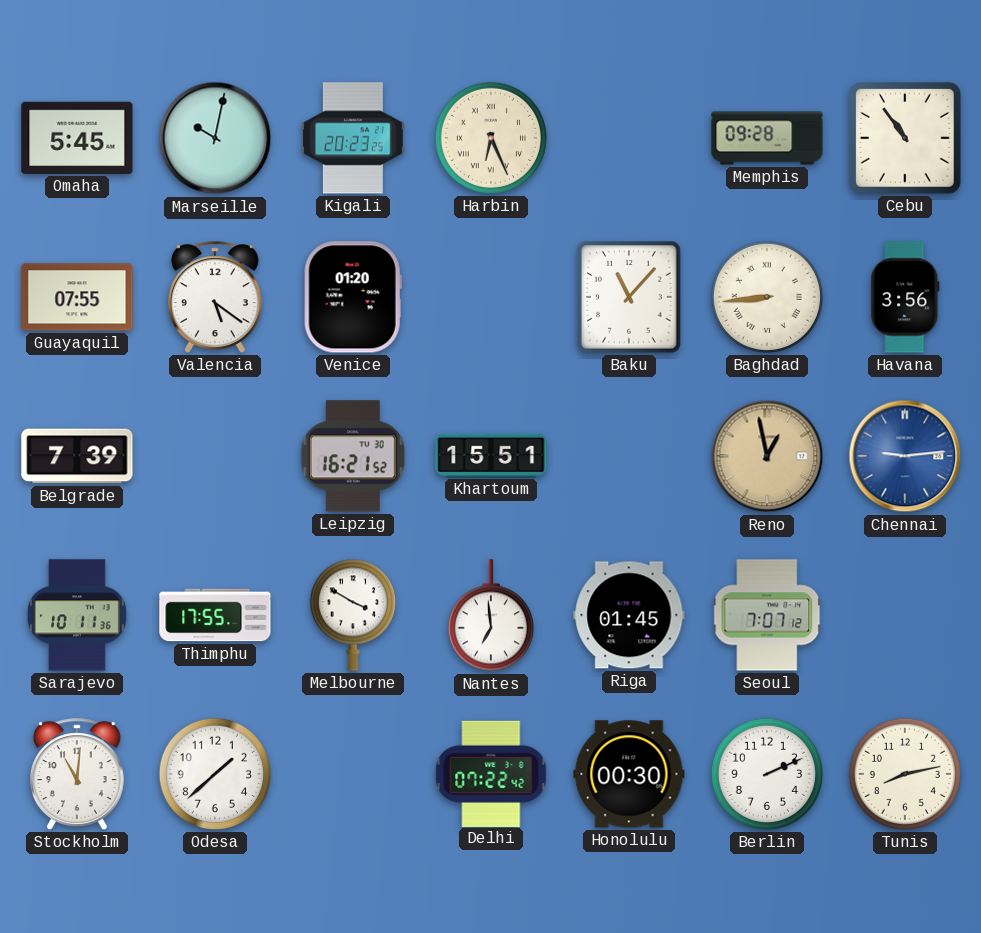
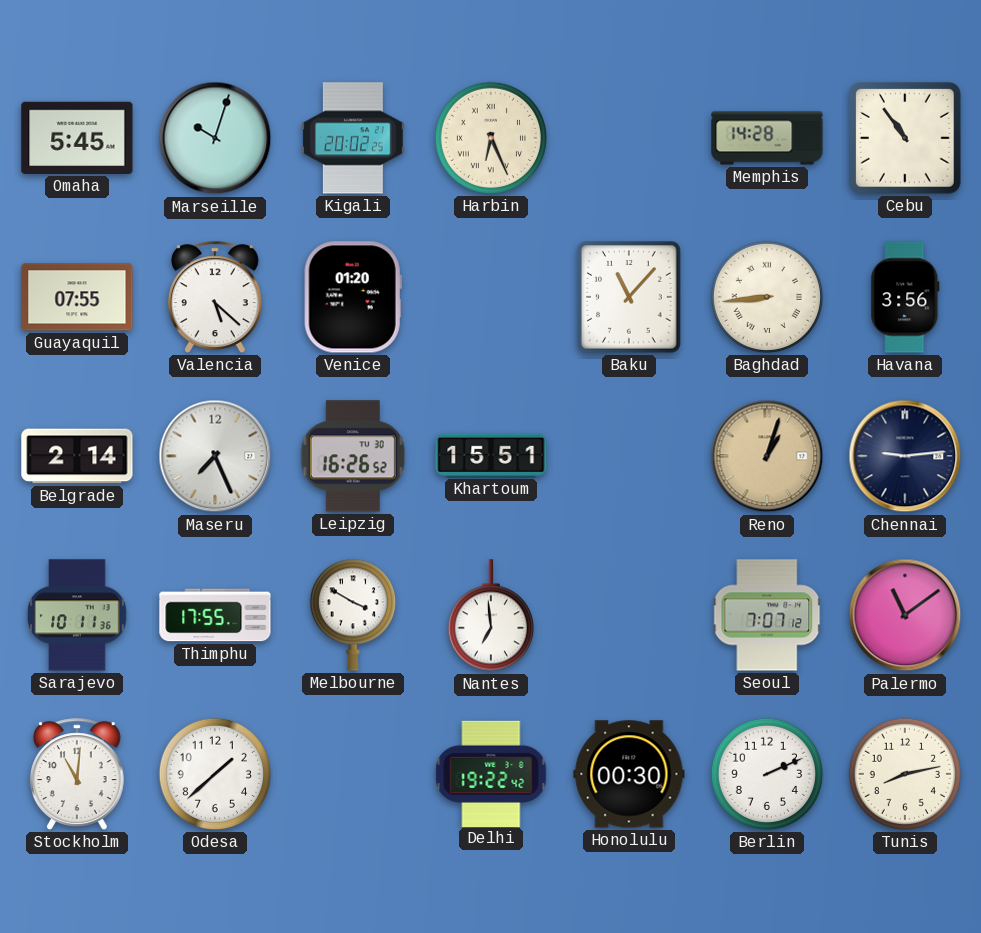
Marseille: 10:02 -> 10:03 (215, 138)
Kigali: 20:23 -> 20:02 (354, 138)
Memphis: 09:28 -> 14:28 (767, 138)
Valencia: 5:21 -> 5:22 (215, 297)
Belgrade: 7:39 -> 2:14 (77, 456)
Maseru: none -> 7:26 (215, 456)
Leipzig: 16:21 -> 16:26 (353, 456)
Reno: 12:58 -> 1:03 (767, 456)
Chennai dial: blue -> navy (905, 456)
Riga: 01:45 -> none (629, 615)
Palermo: none -> 11:09 (905, 615)
Delhi: 07:22 -> 19:22 (491, 773)
